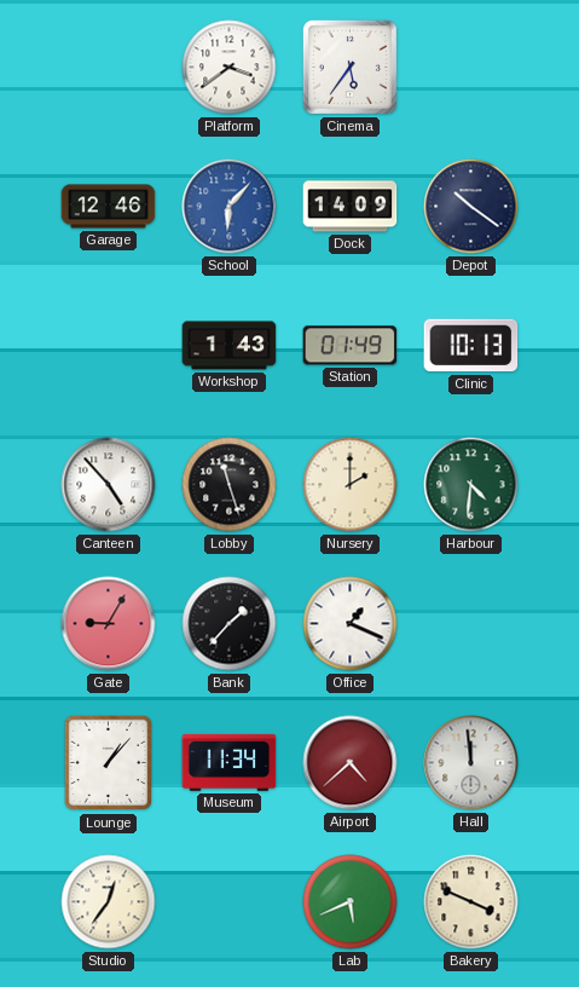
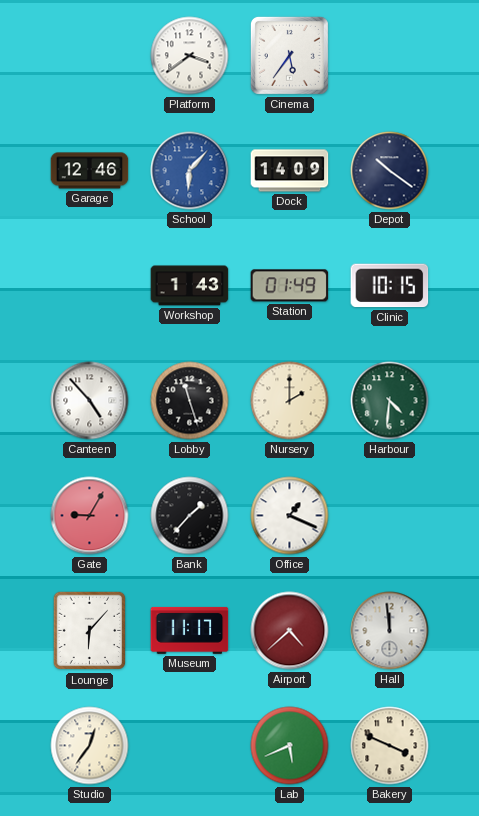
Clinic: 10:13 -> 10:15 (390, 286)
Lounge: 1:07 -> 6:07 (90, 631)
Museum: 11:34 -> 11:17 (190, 630)
